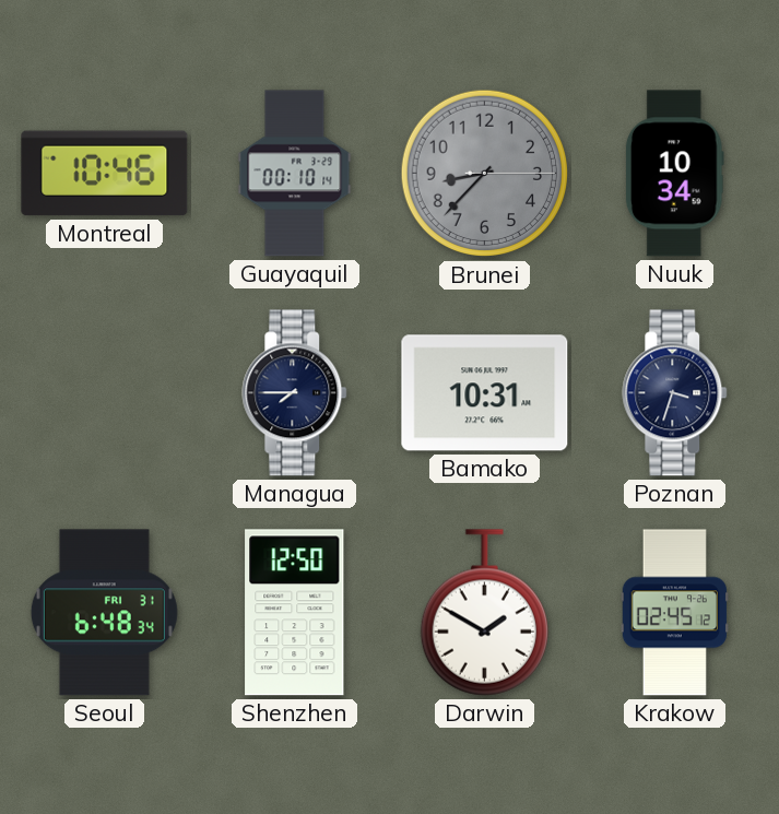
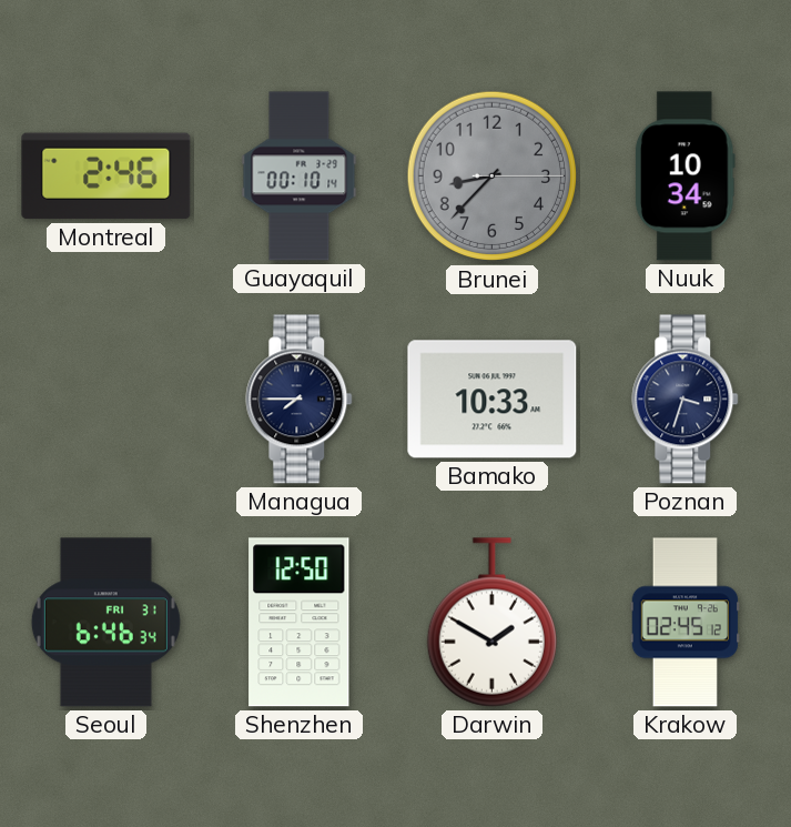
Montreal: 10:46 -> 2:46 (107, 177)
Bamako: 10:31 -> 10:33 (493, 400)
Seoul: 6:48 -> 6:46 (105, 623)
